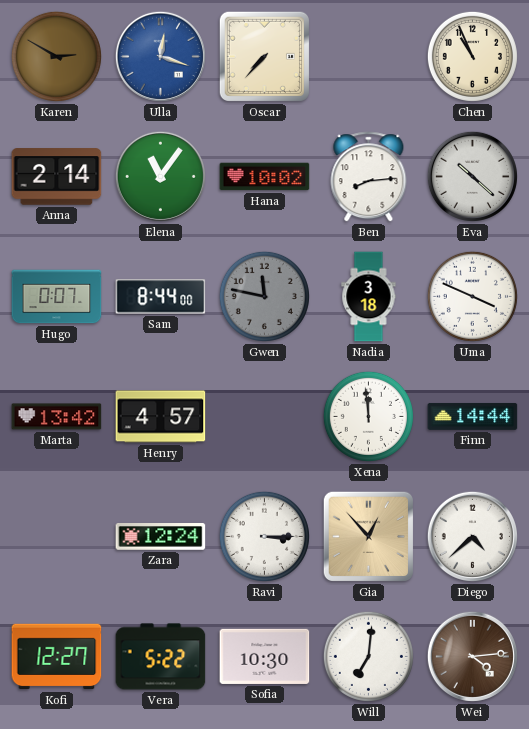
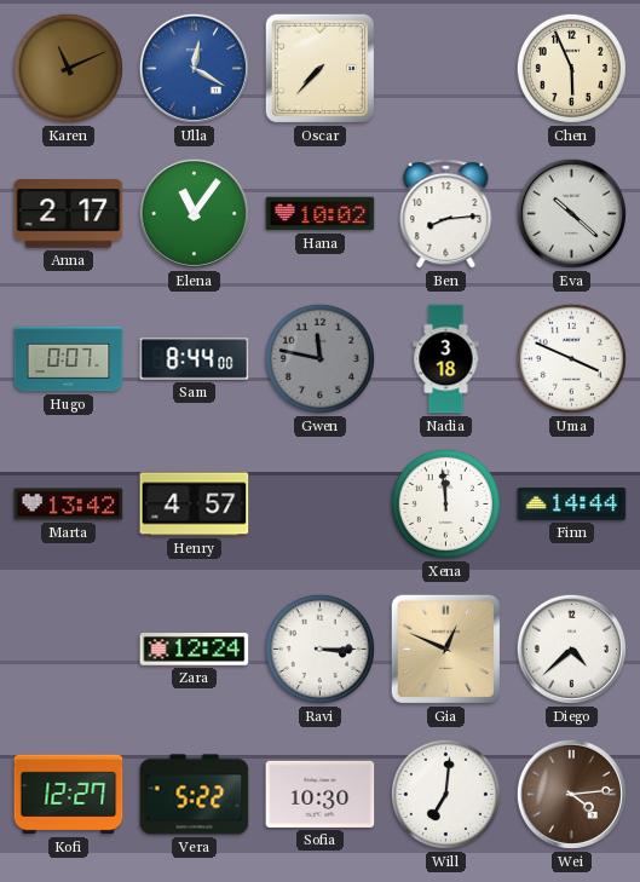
Karen: 2:50 -> 11:11 (68, 68)
Ulla: 12:18 -> 12:20 (194, 68)
Chen: 10:56 -> 5:56 (571, 68)
Anna: 2:14 -> 2:17 (69, 214)
Gia: 12:53 -> 12:49 (445, 648)
